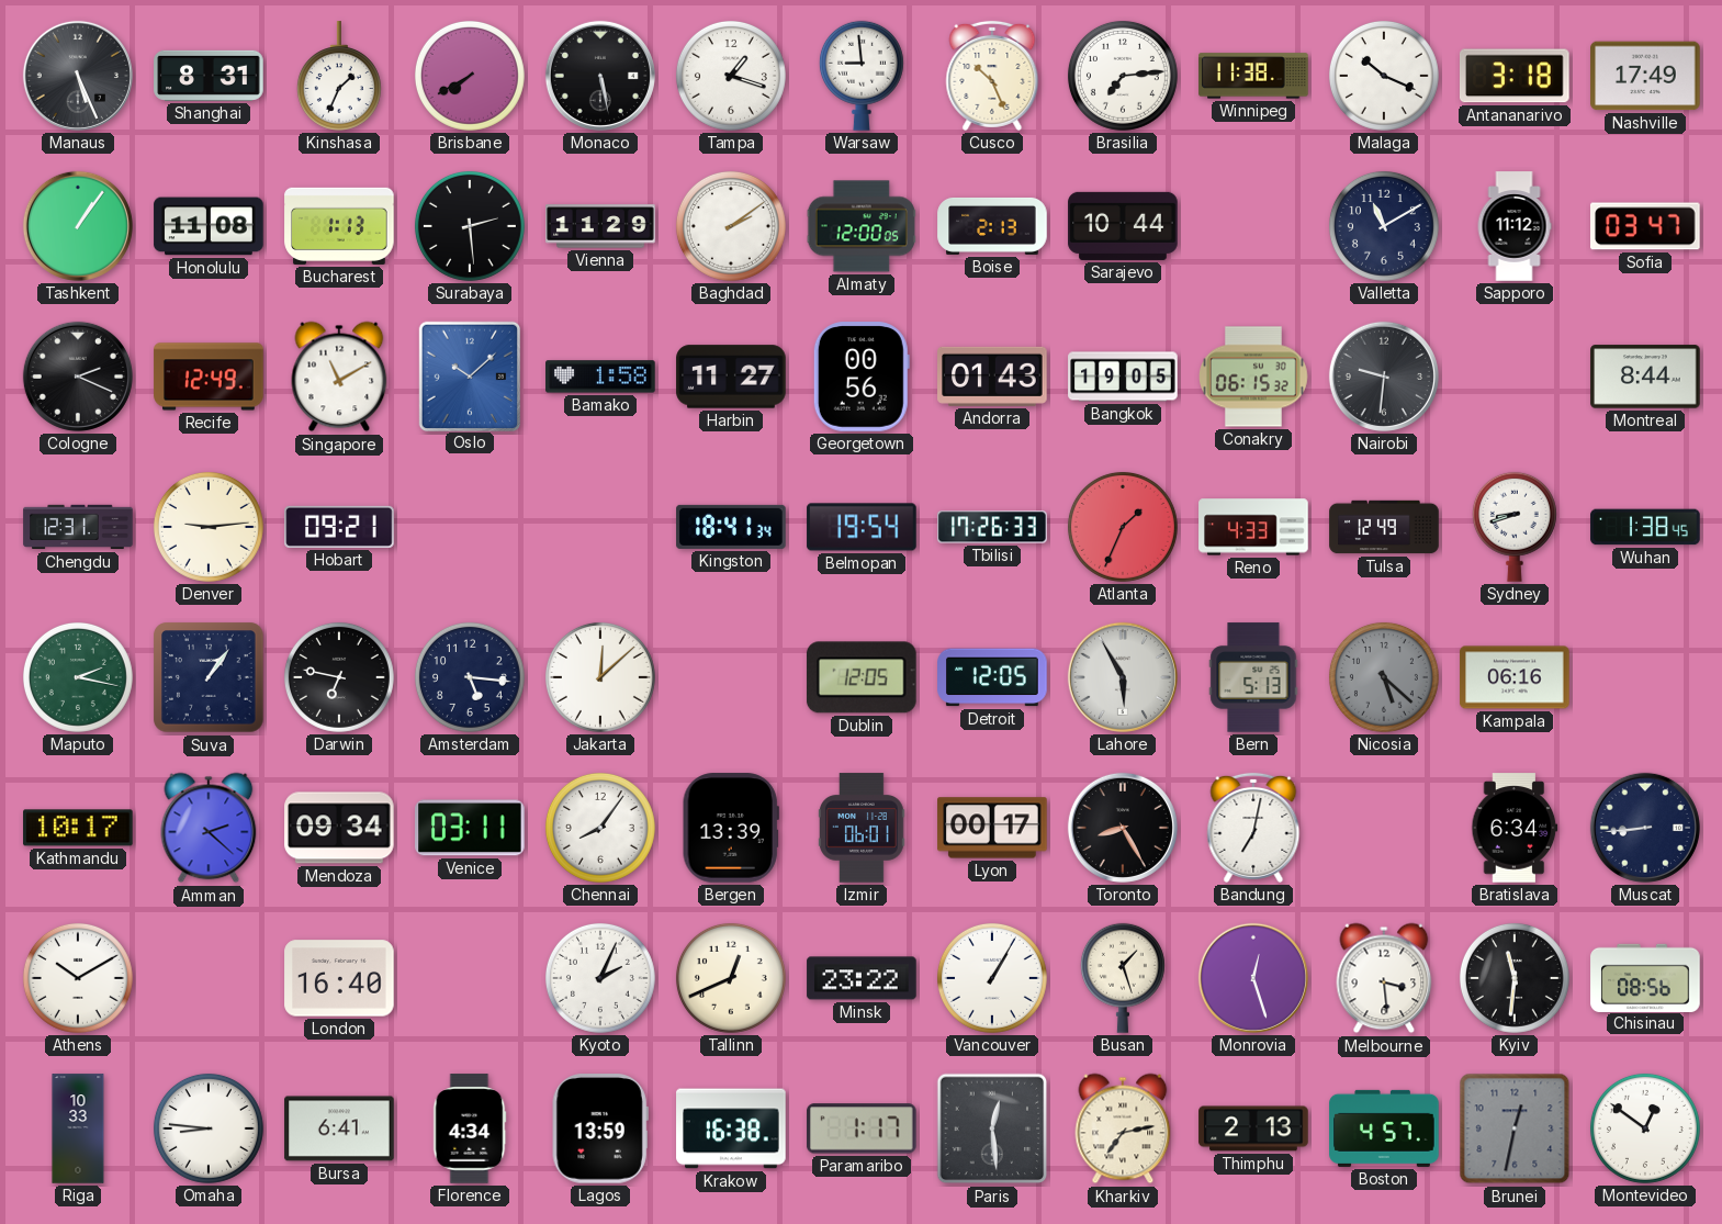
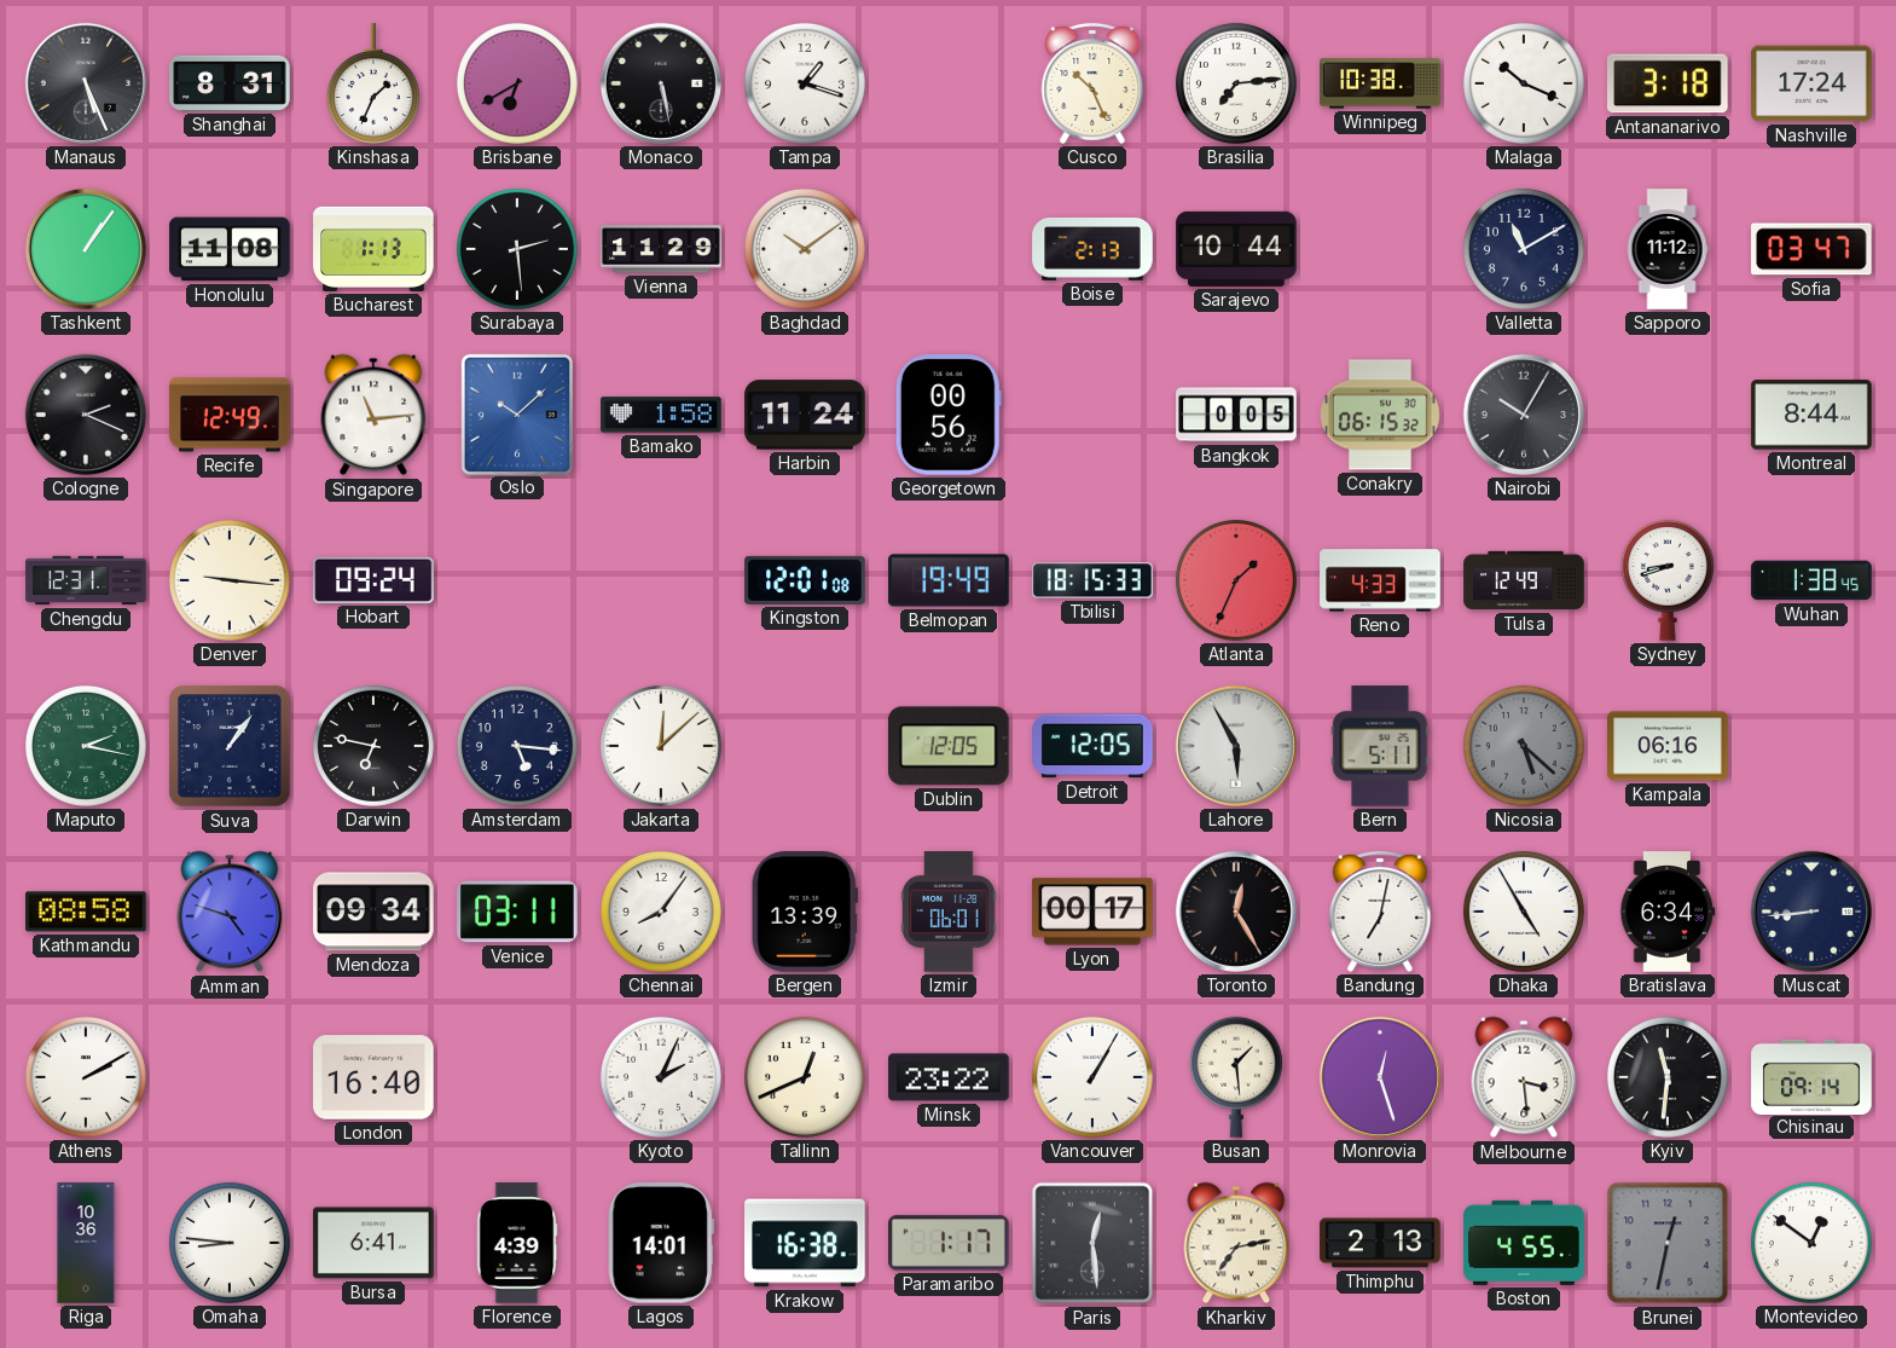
Brisbane: 7:40 -> 6:40 (517, 83)
Warsaw: 8:59 -> none (862, 76)
Winnipeg: 11:38 -> 10:38 (1380, 83)
Nashville: 17:49 -> 17:24 (1811, 83)
Baghdad: 2:09 -> 10:09 (805, 249)
Almaty: 12:00 -> none (862, 226)
Singapore: 11:10 -> 11:14 (373, 415)
Harbin: 11:27 -> 11:24 (805, 415)
Andorra: 01:43 -> none (992, 377)
Bangkok: 19:05 -> 0:05 (1236, 415)
Nairobi: 9:31 -> 10:05 (1524, 415)
Denver: 9:14 -> 9:16 (230, 580)
Hobart: 09:21 -> 09:24 (373, 580)
Kingston: 18:41 -> 12:01 (805, 580)
Belmopan: 19:54 -> 19:49 (949, 580)
Tbilisi: 17:26 -> 18:15 (1092, 580)
Bern: 5:13 -> 5:11 (1380, 746)
Kathmandu: 10:17 -> 08:58 (86, 912)
Amman: 2:22 -> 4:48 (230, 912)
Toronto: 8:25 -> 12:25 (1236, 912)
Dhaka: none -> 4:55 (1524, 912)
Athens: 10:10 -> 2:10 (86, 1077)
Busan: 1:27 -> 1:29 (1236, 1077)
Chisinau: 08:56 -> 09:14 (1811, 1076)
Riga: 10:33 -> 10:36 (86, 1243)
Florence: 4:34 -> 4:39 (517, 1243)
Lagos: 13:59 -> 14:01 (661, 1243)
Boston: 4:57 -> 4:55 (1524, 1243)
